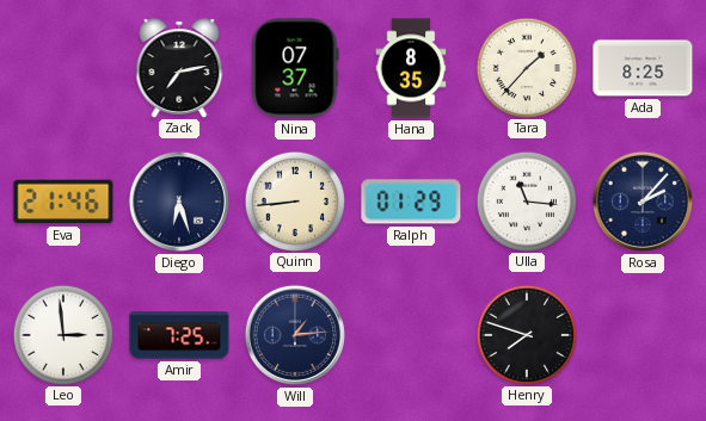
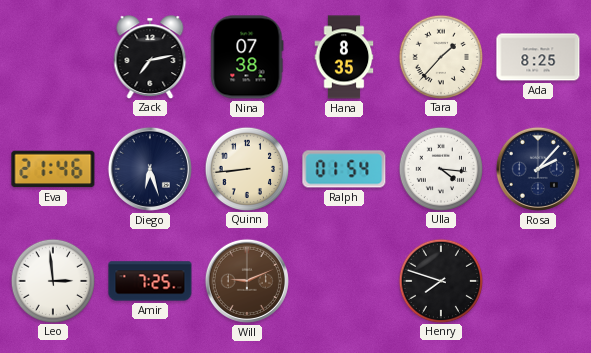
Nina: 07:37 -> 07:38 (247, 57)
Ralph: 01:29 -> 01:54 (344, 169)
Ulla: 11:16 -> 4:16 (440, 168)
Will: 1:14 -> 9:11 (247, 281)
Will dial: navy -> brown (247, 281)
